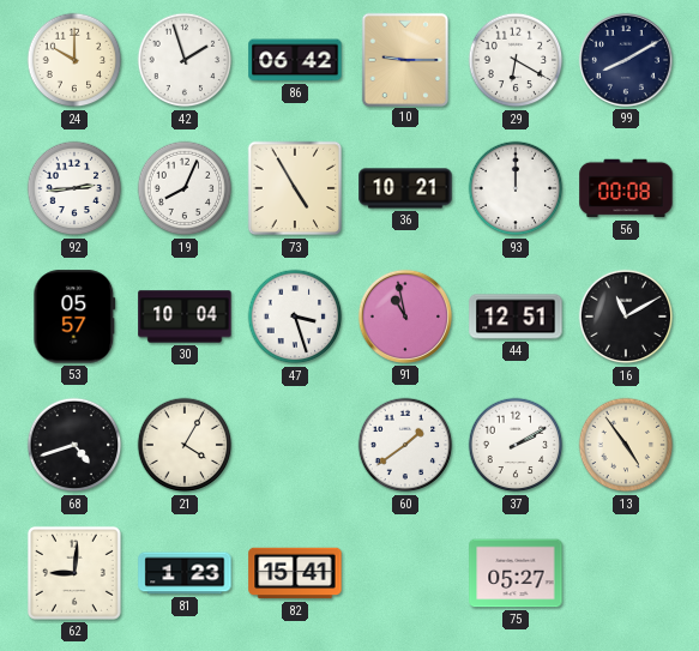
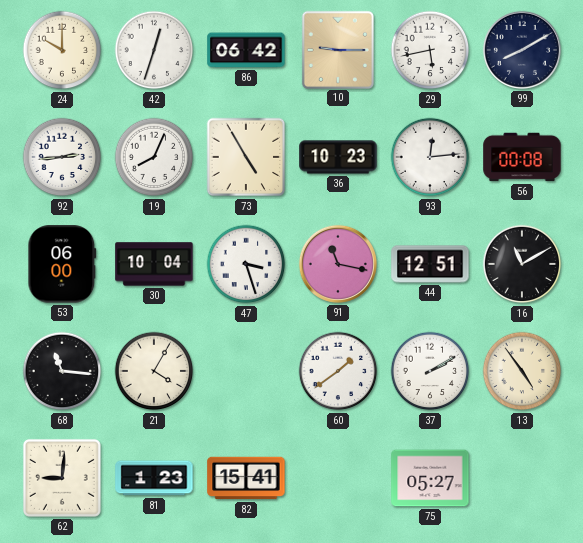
42: 1:57 -> 12:33 (154, 50)
29: 6:20 -> 5:43 (430, 50)
36: 10:21 -> 10:23 (338, 157)
93: 12:00 -> 12:14 (430, 157)
53: 05:57 -> 06:00 (62, 264)
91: 10:58 -> 11:17 (338, 264)
68: 4:42 -> 11:16 (62, 371)
